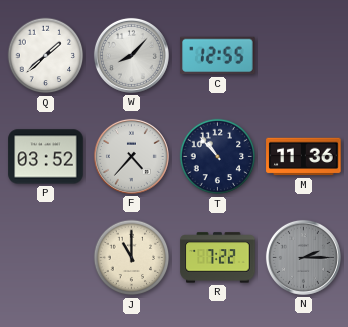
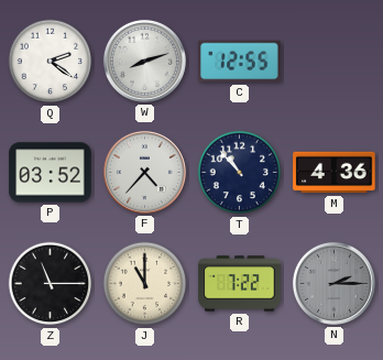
Q: 1:38 -> 2:21 (51, 62)
W: 8:07 -> 8:12 (144, 61)
M: 11:36 -> 4:36 (335, 173)
Z: none -> 11:15 (51, 284)
